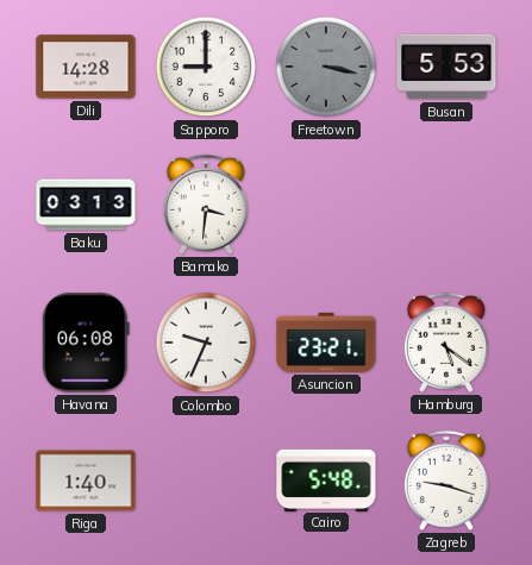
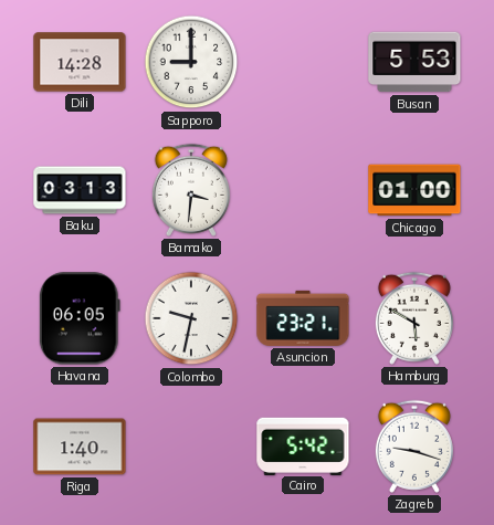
Freetown: 3:17 -> none (326, 67)
Chicago: none -> 01:00 (414, 190)
Havana: 06:08 -> 06:05 (80, 318)
Colombo: 9:34 -> 9:32 (191, 318)
Hamburg: 5:21 -> 5:50 (414, 318)
Cairo: 5:48 -> 5:42 (303, 445)
